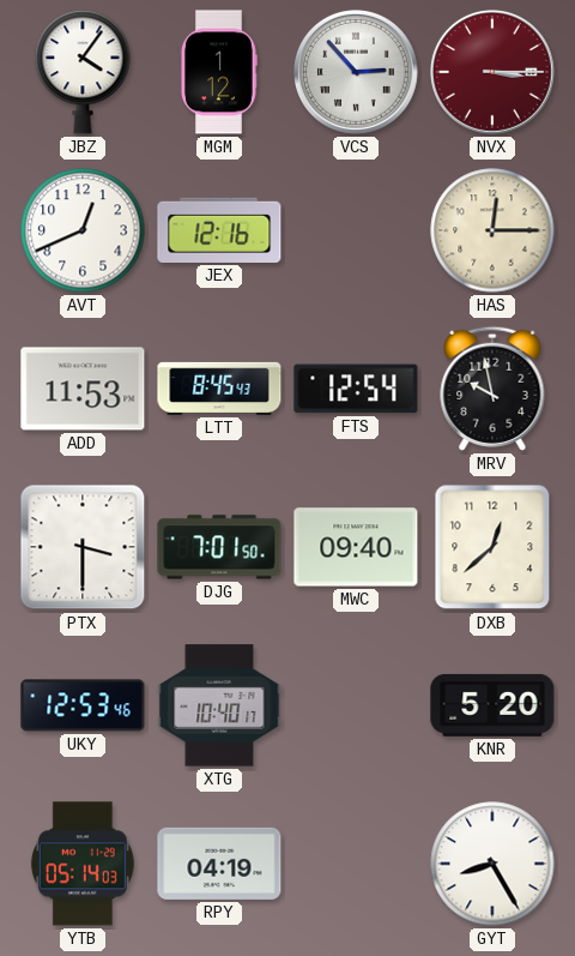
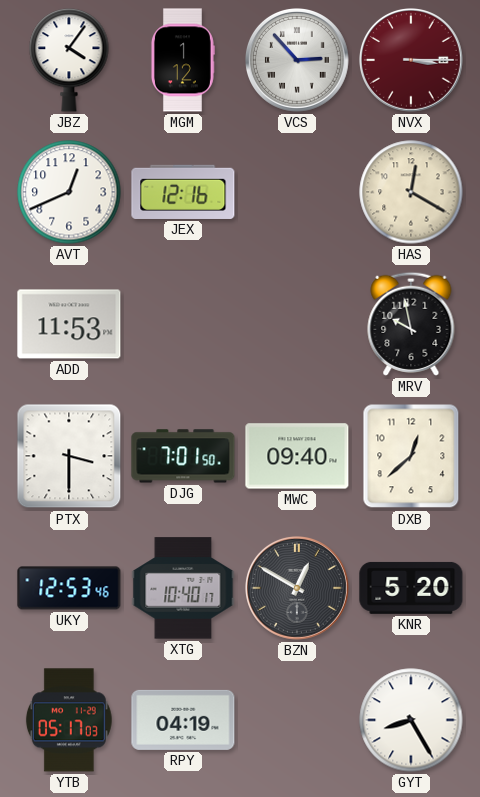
HAS: 12:15 -> 12:20 (411, 192)
LTT: 8:45 -> none (219, 389)
FTS: 12:54 -> none (356, 389)
BZN: none -> 12:50 (298, 589)
YTB: 05:14 -> 05:17 (69, 720)
